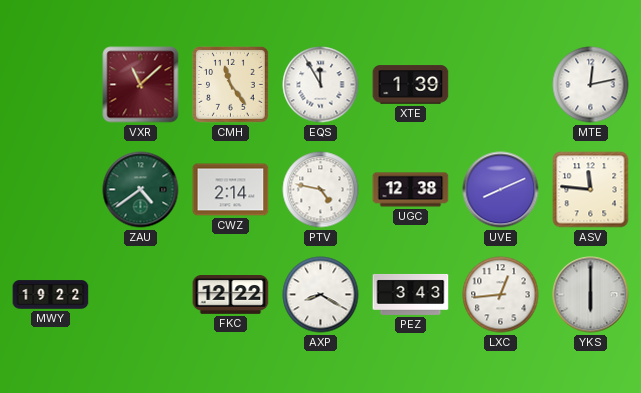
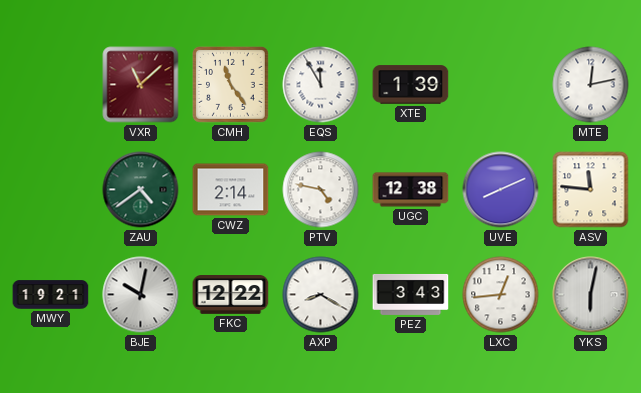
MWY: 19:22 -> 19:21 (51, 295)
BJE: none -> 10:02 (141, 295)
YKS: 6:00 -> 6:02 (591, 295)
